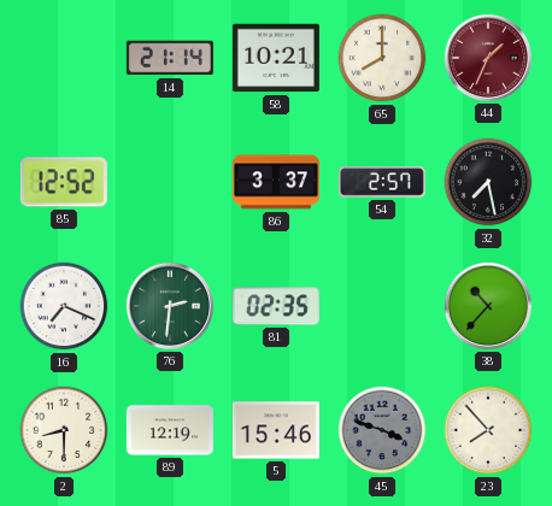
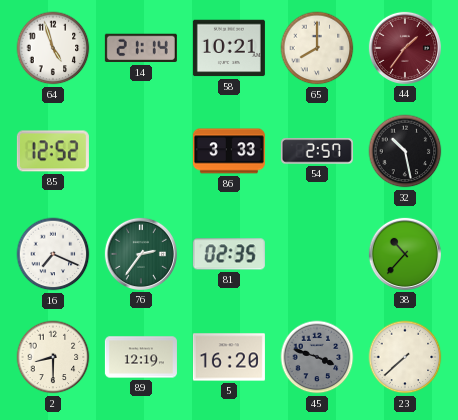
64: none -> 4:57 (53, 48)
44: 1:34 -> 1:36 (405, 48)
86: 3:37 -> 3:33 (229, 151)
32: 7:28 -> 10:28 (405, 151)
76: 2:31 -> 2:36 (141, 254)
5: 15:46 -> 16:20 (229, 357)
23: 7:53 -> 7:38 (405, 357)
